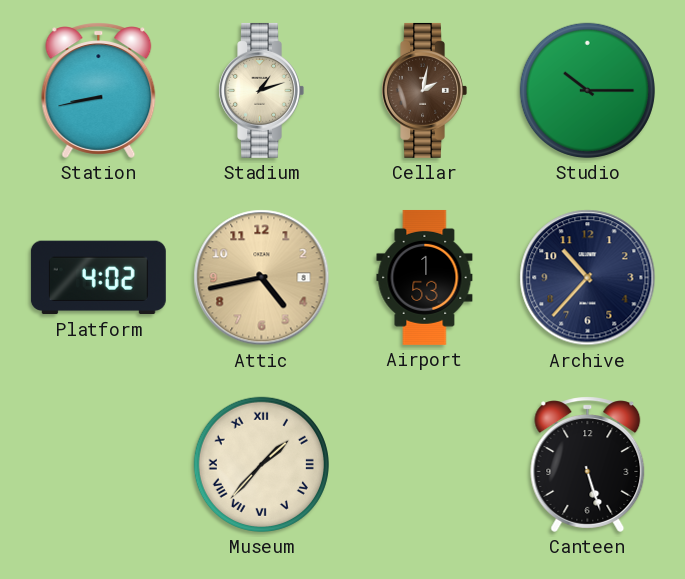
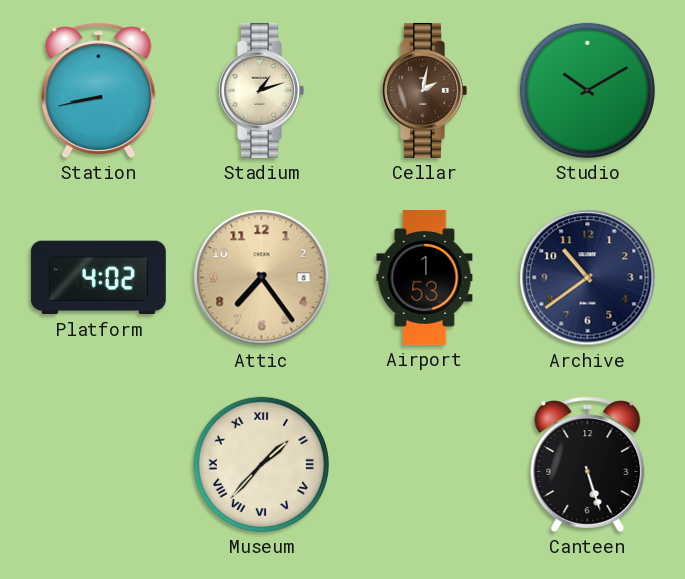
Studio: 10:15 -> 10:10 (587, 90)
Attic: 4:43 -> 7:24 (262, 278)
Archive: 10:37 -> 10:39 (588, 278)
